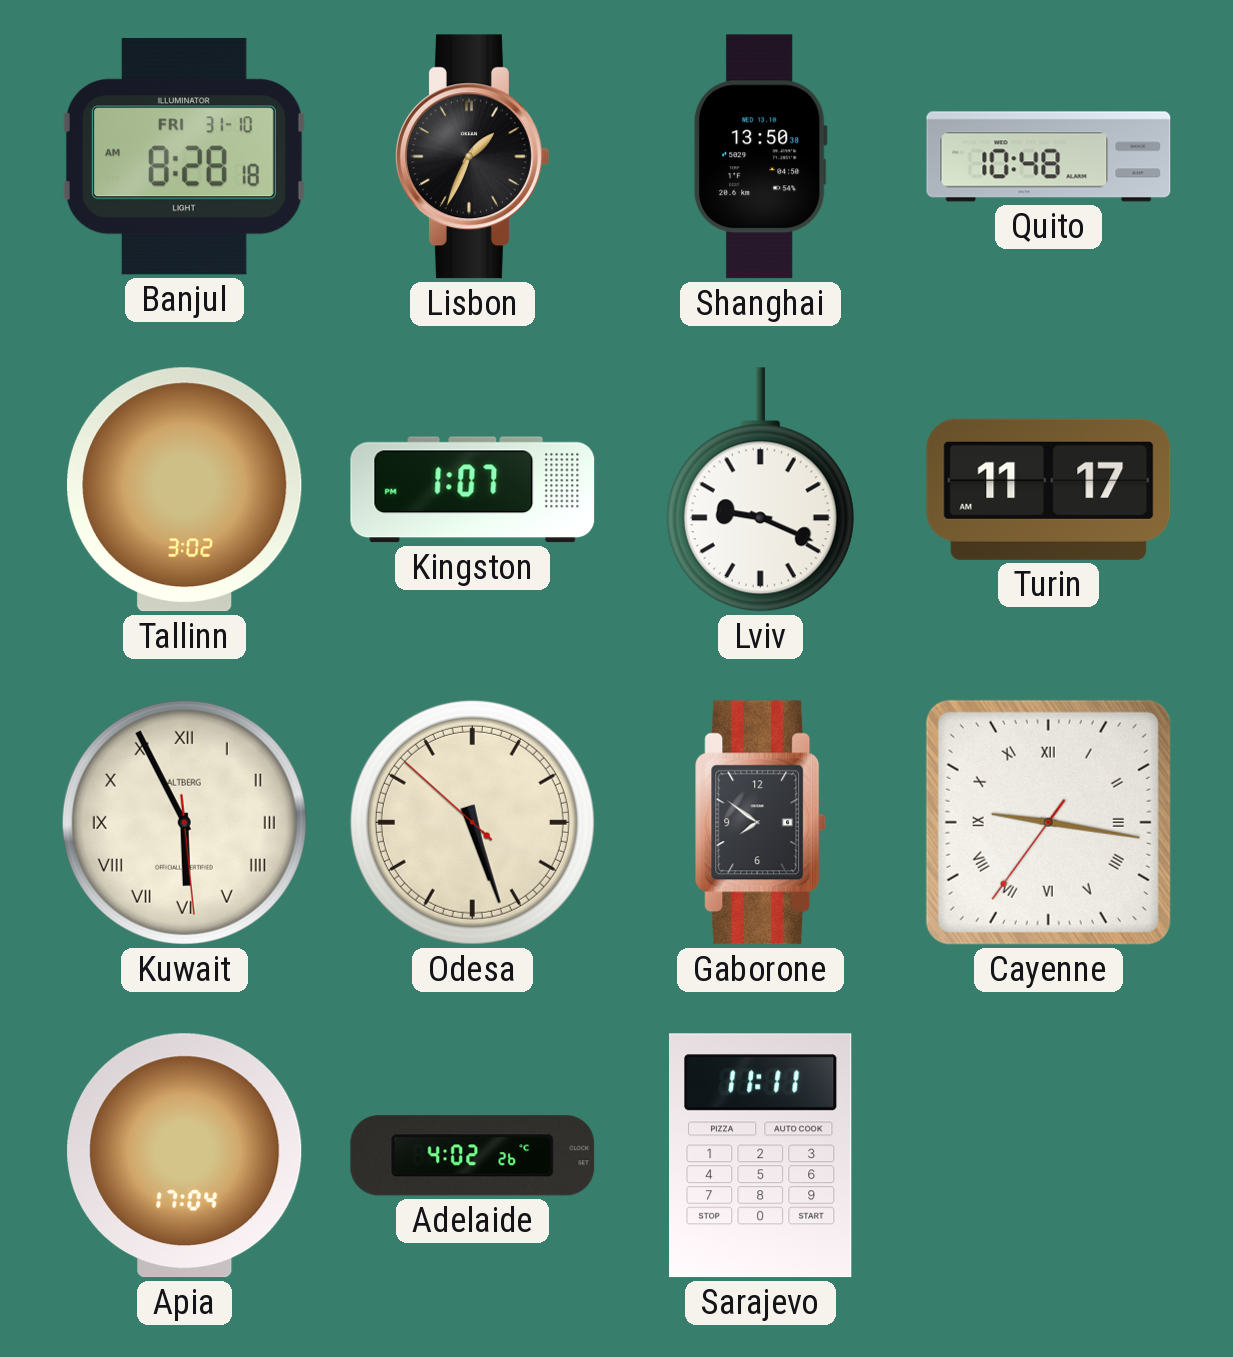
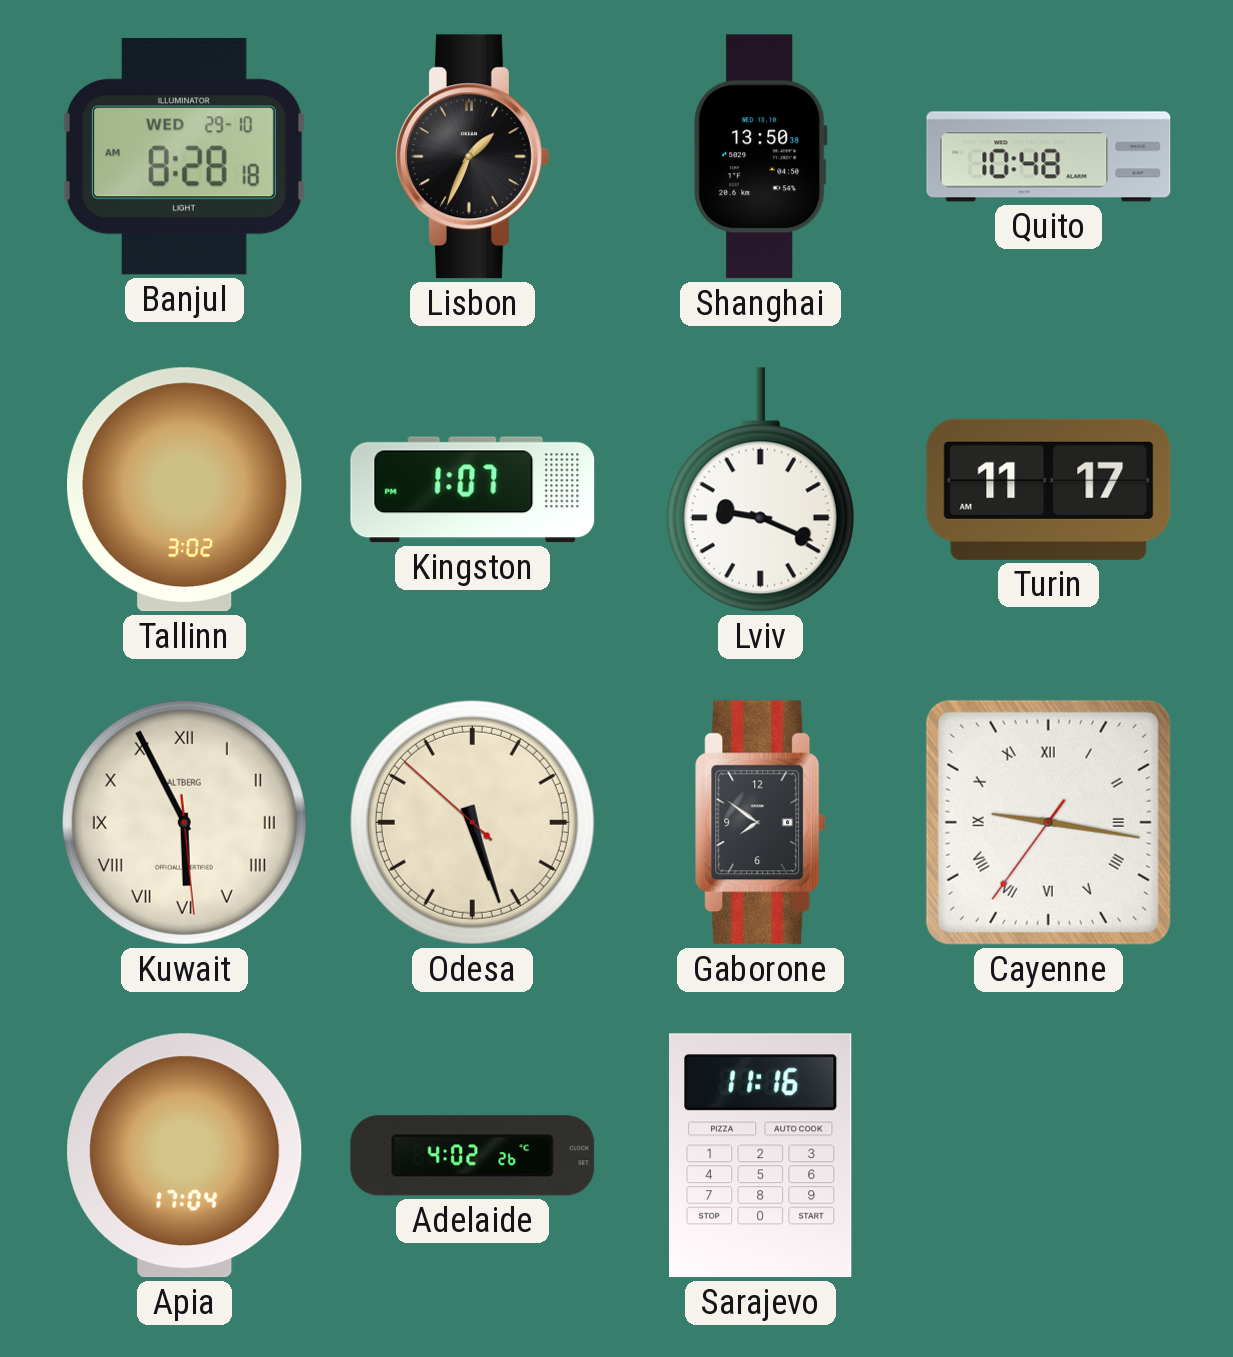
Banjul date: FRI 31-10 -> WED 29-10 (184, 156)
Sarajevo: 11:11 -> 11:16 (761, 1156)
